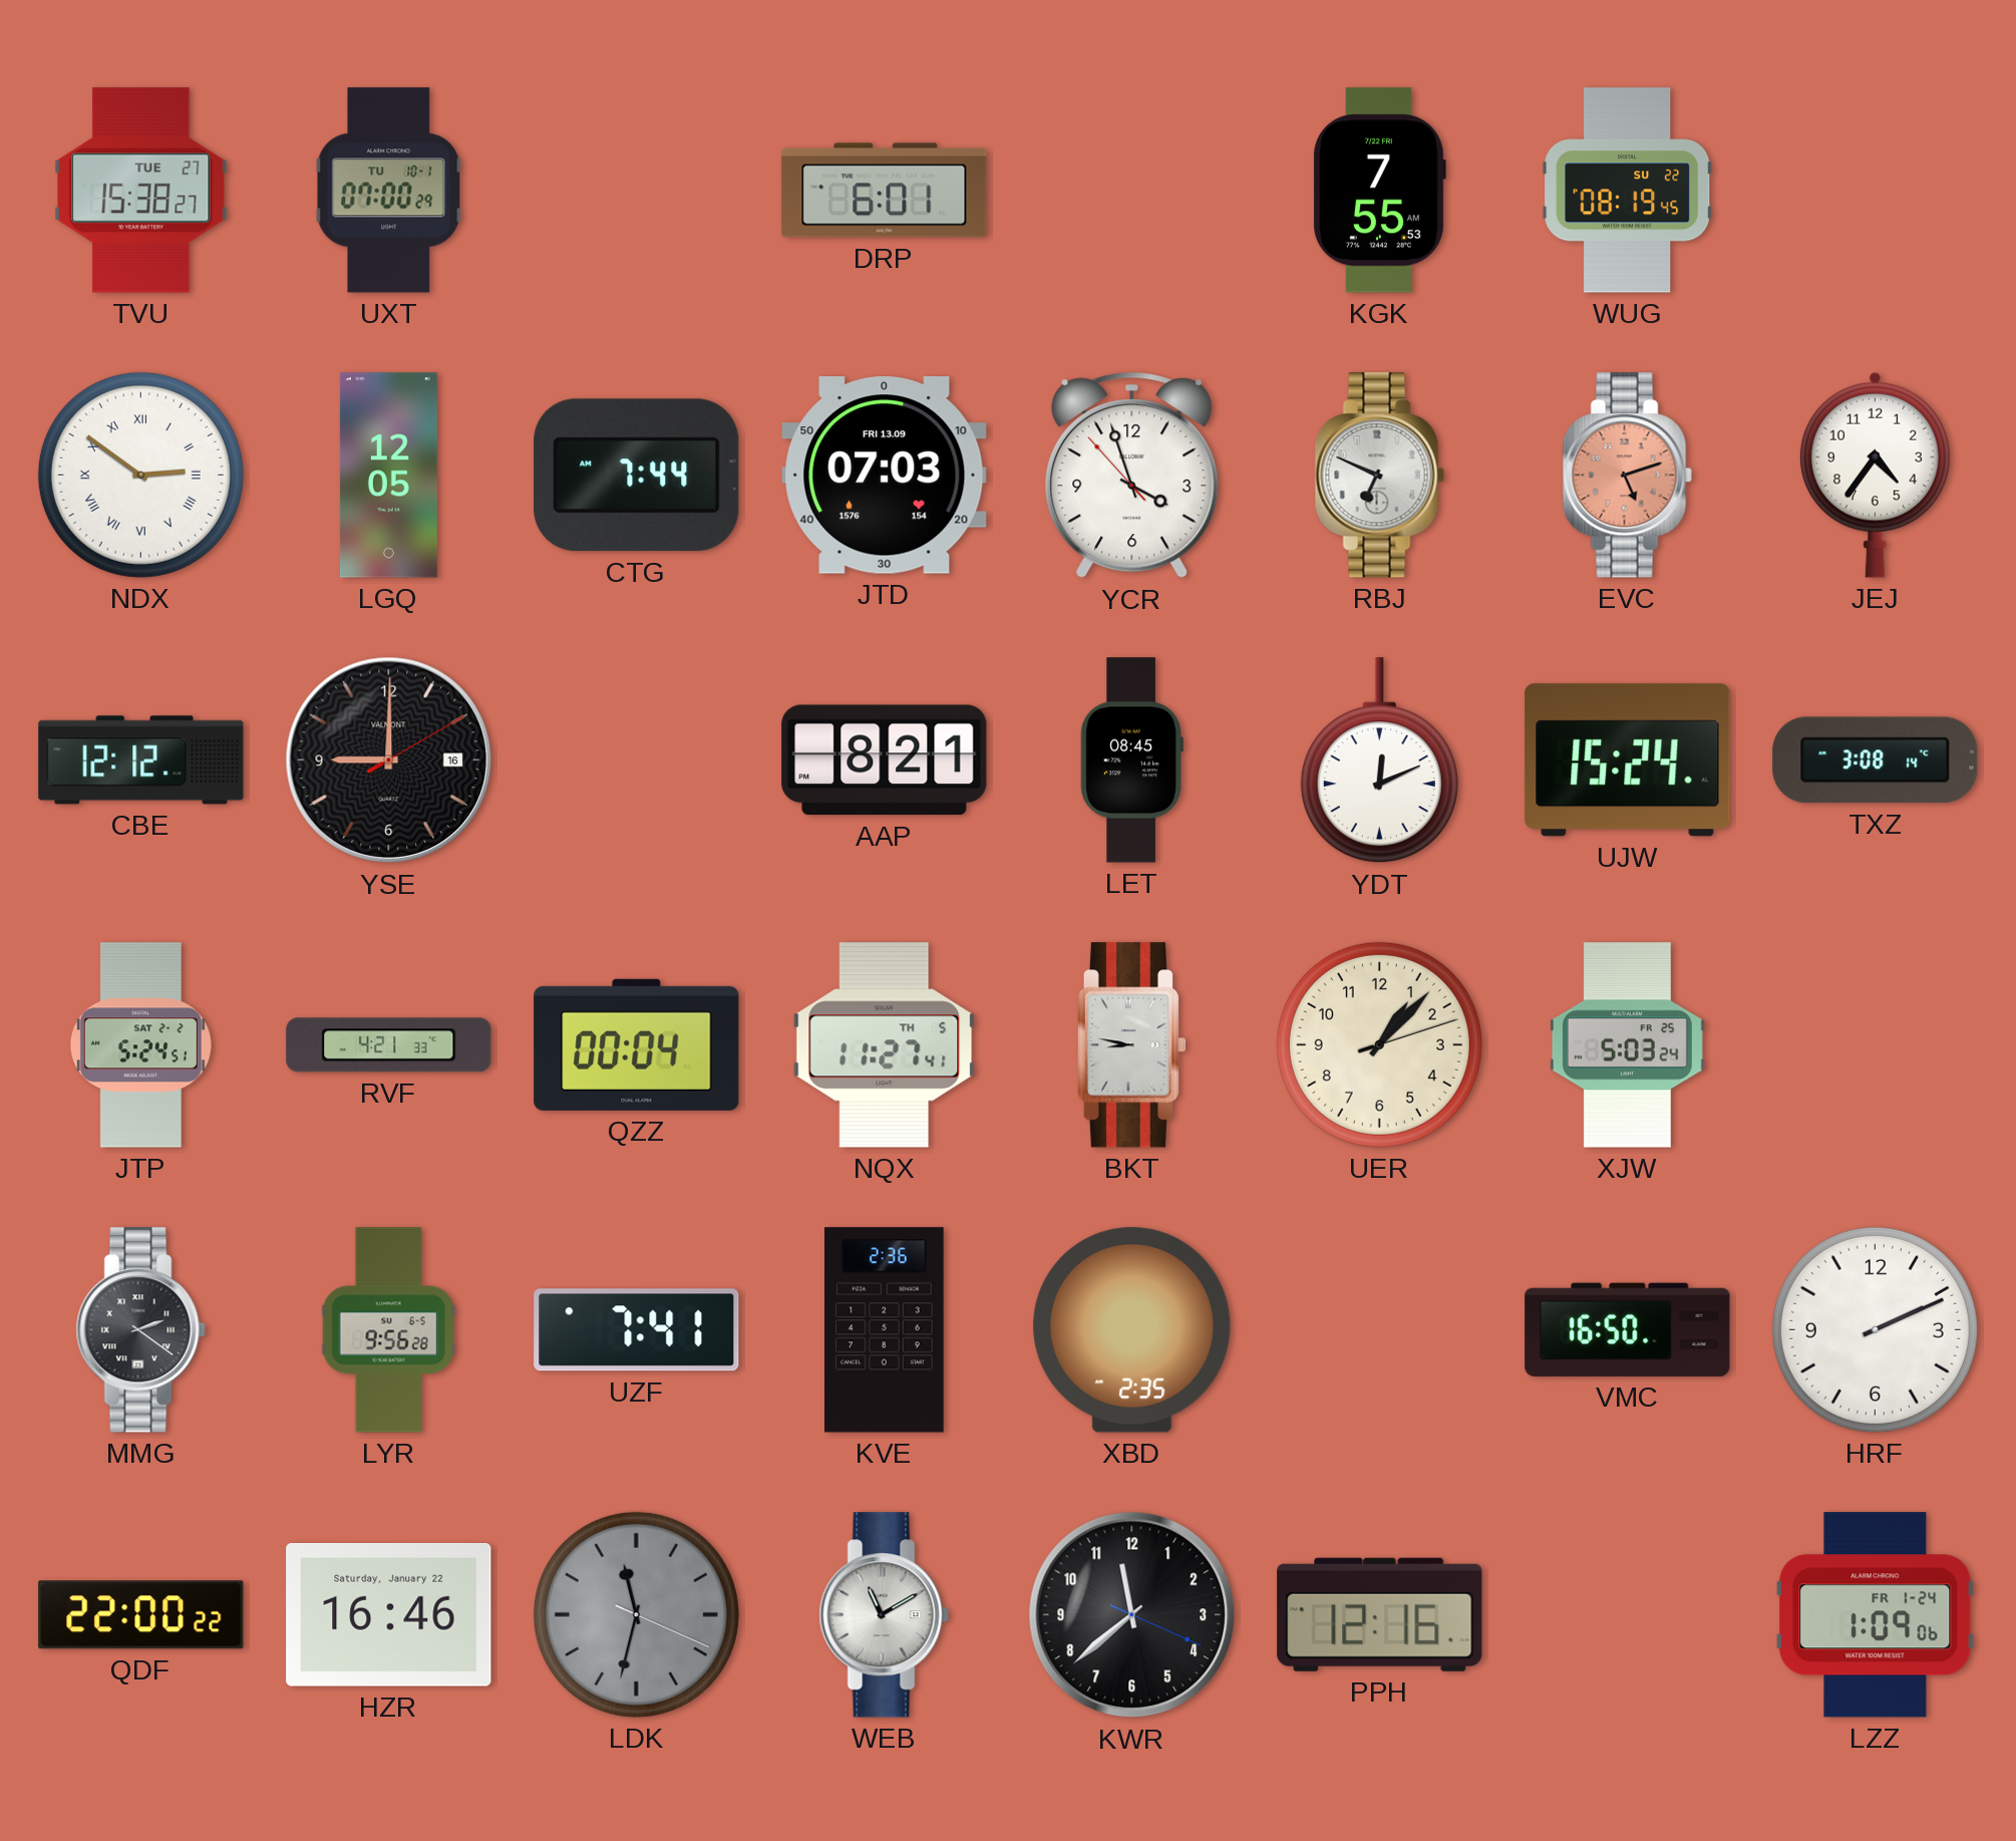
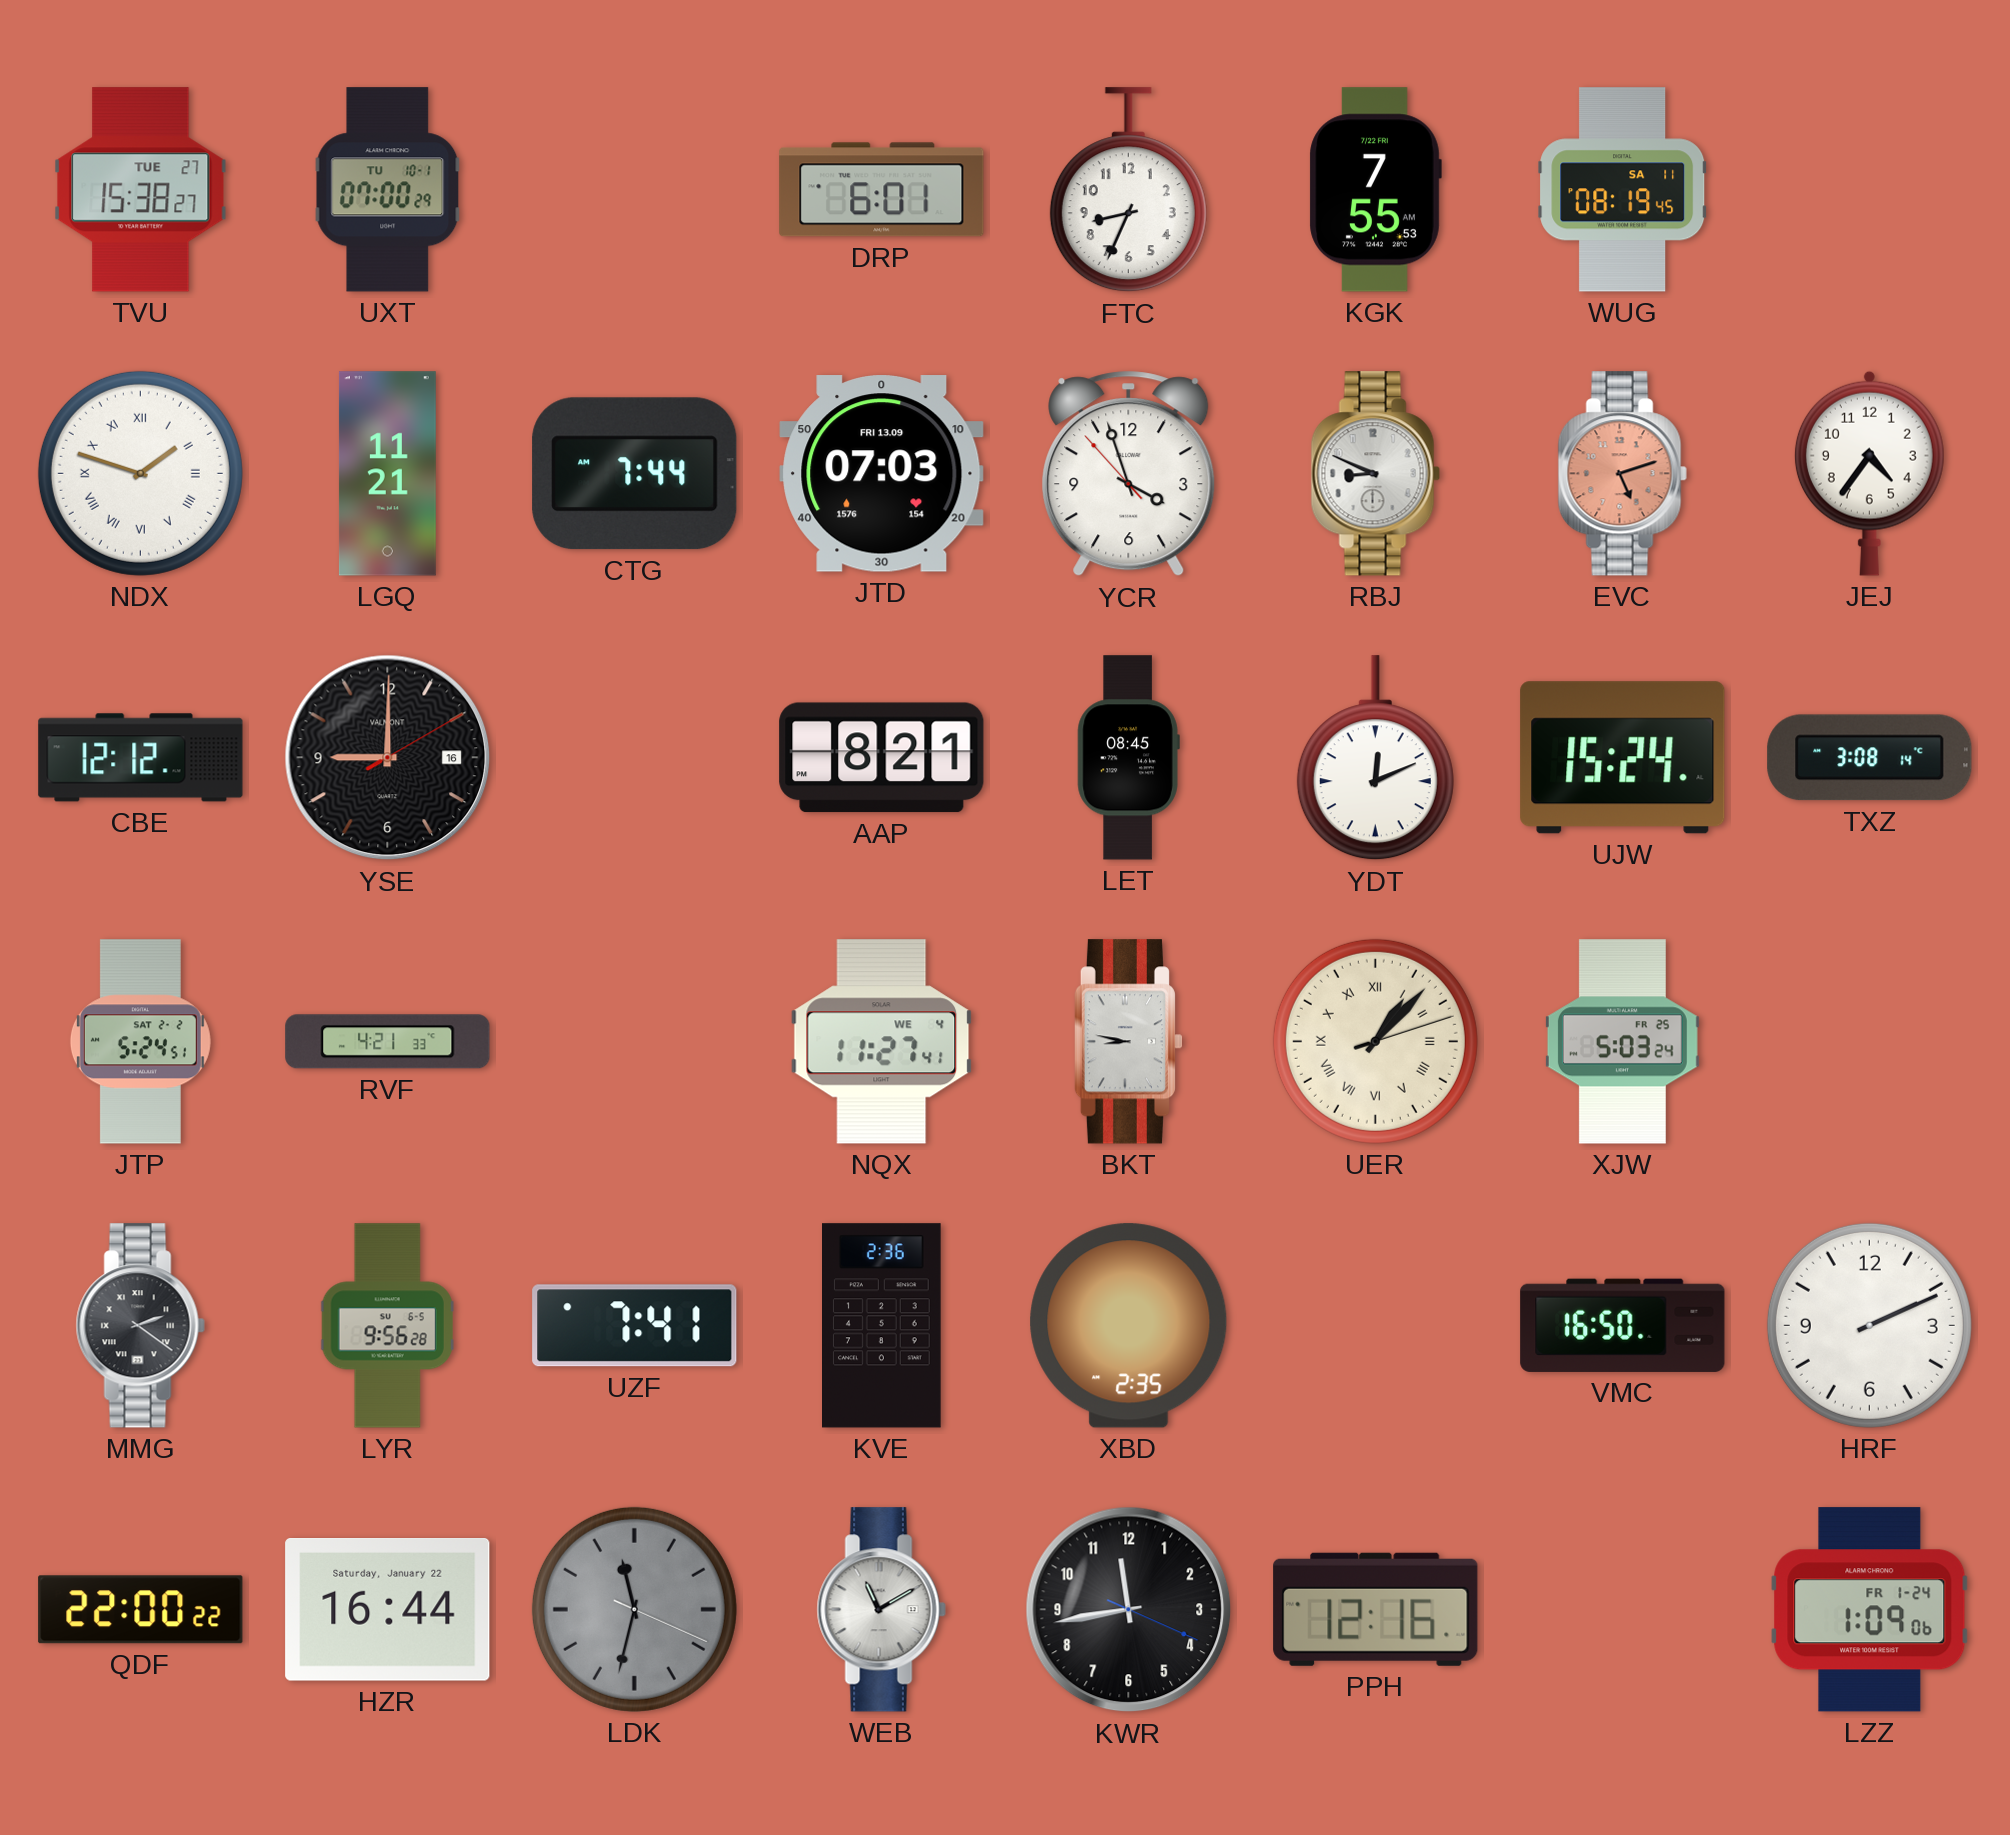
FTC: none -> 8:34 (1128, 190)
WUG date: SU 22 -> SA 11 (1623, 190)
NDX: 2:51 -> 1:48 (140, 473)
LGQ: 12:05 -> 11:21 (387, 474)
RBJ: 6:49 -> 8:49 (1375, 474)
QZZ: 00:04 -> none (637, 1044)
NQX date: TH 5 -> WE 4 (882, 1042)
UER numerals: Arabic -> Roman (1375, 1041)
HZR: 16:46 -> 16:44 (388, 1610)
KWR: 11:38 -> 11:43 (1129, 1610)
